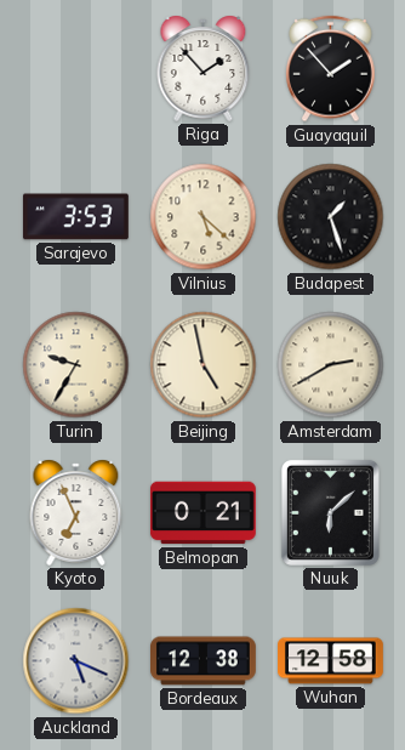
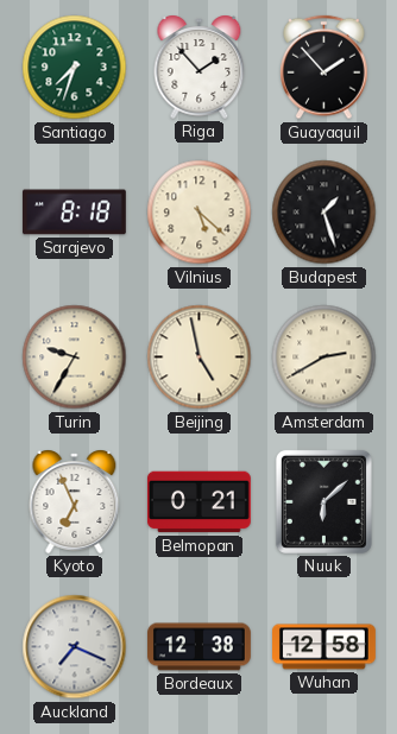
Santiago: none -> 7:33 (75, 68)
Sarajevo: 3:53 -> 8:18 (74, 213)
Auckland: 5:19 -> 7:19 (75, 647)
